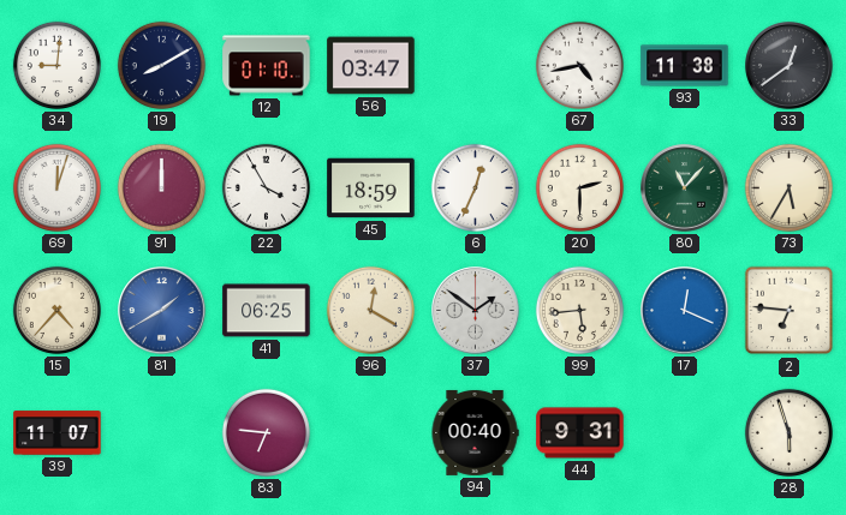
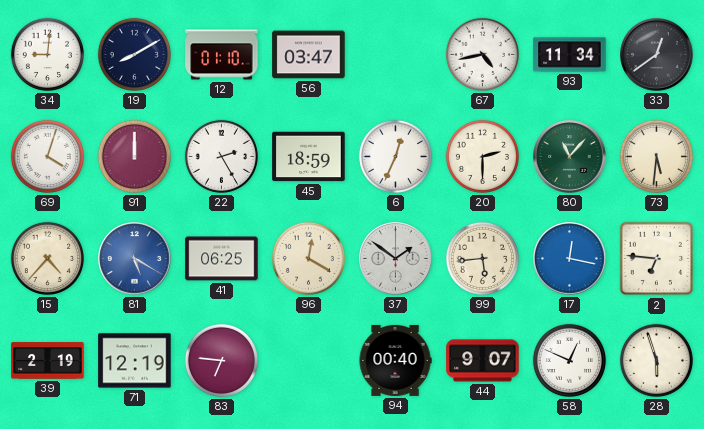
93: 11:38 -> 11:34 (570, 55)
69: 12:03 -> 4:03 (47, 156)
22: 3:55 -> 2:25 (221, 156)
73: 5:35 -> 5:31 (656, 156)
81: 1:40 -> 5:20 (135, 259)
17: 12:19 -> 12:17 (570, 259)
39: 11:07 -> 2:19 (48, 361)
71: none -> 12:19 (135, 361)
44: 9:31 -> 9:07 (483, 361)
58: none -> 12:49 (569, 360)
